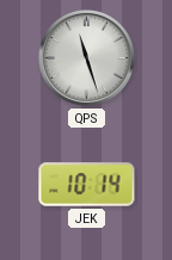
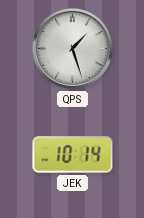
QPS: 11:27 -> 1:27 (72, 48)
